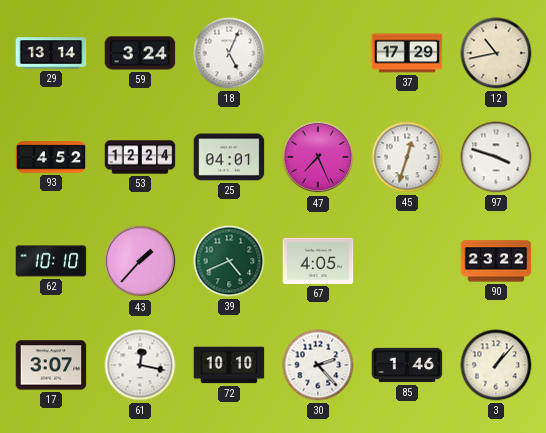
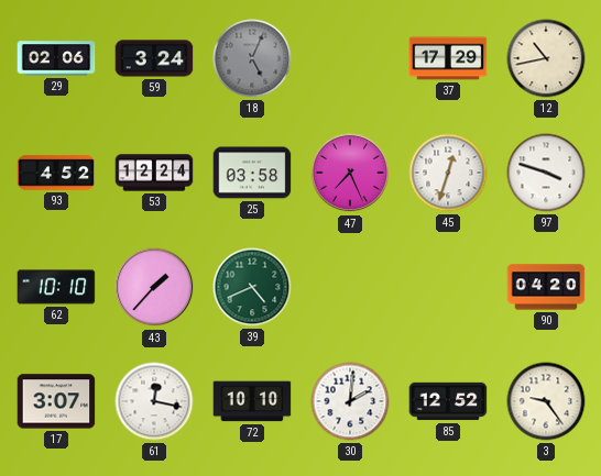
29: 13:14 -> 02:06 (56, 58)
18 dial: white -> grey (252, 58)
25: 04:01 -> 03:58 (252, 173)
67: 4:05 -> none (318, 261)
90: 23:22 -> 04:20 (546, 287)
30: 2:23 -> 2:01 (350, 401)
85: 1:46 -> 12:52 (448, 401)
3: 1:07 -> 9:24 (546, 401)
